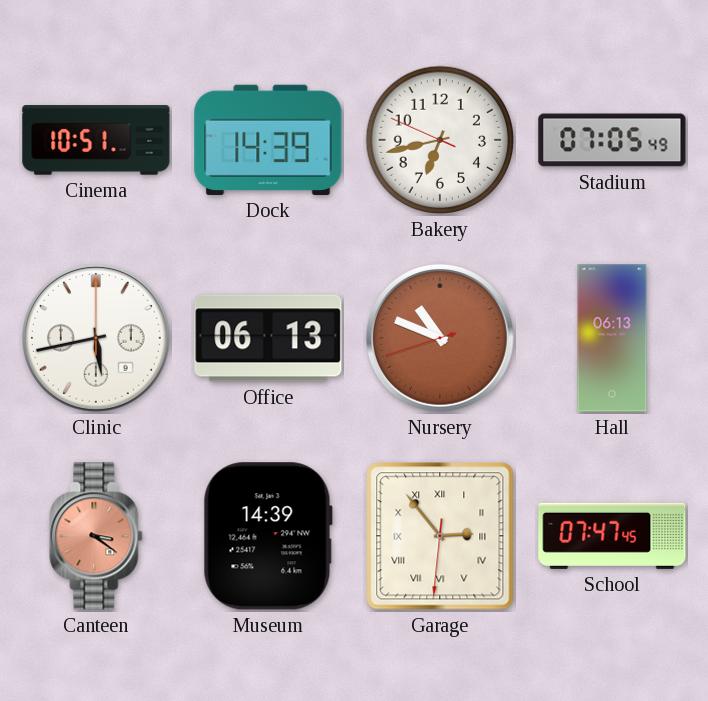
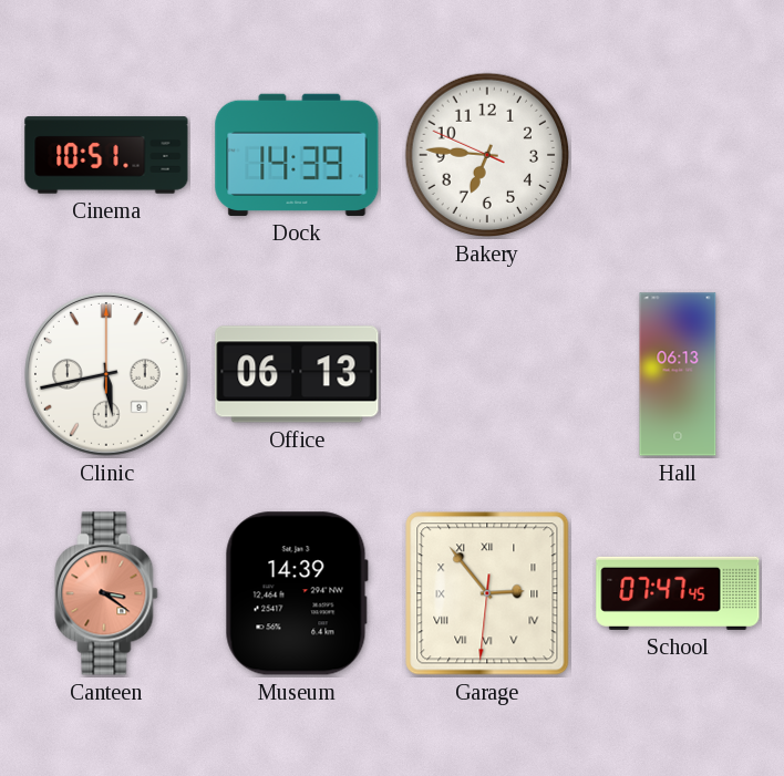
Bakery: 6:42 -> 6:45 (487, 155)
Stadium: 07:05 -> none (612, 140)
Nursery: 10:48 -> none (441, 339)
